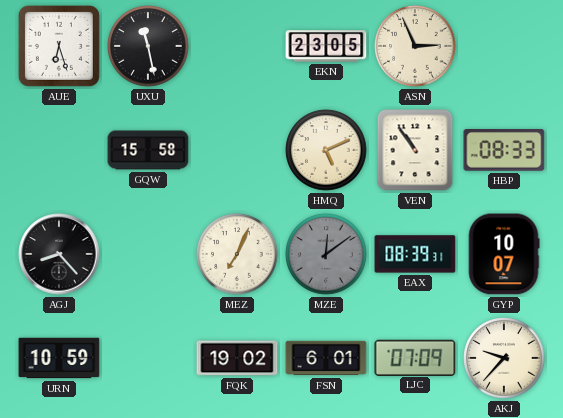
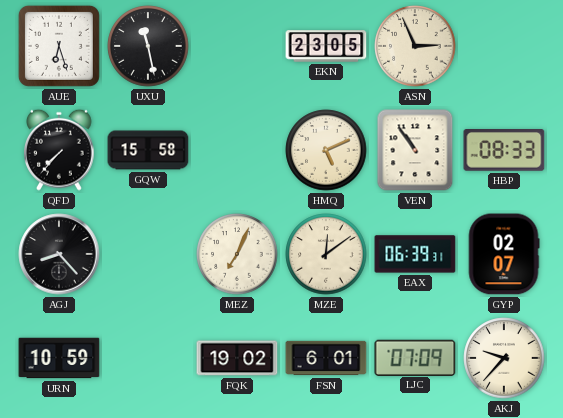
QFD: none -> 7:37 (59, 150)
MZE dial: grey -> cream (326, 254)
EAX: 08:39 -> 06:39 (415, 254)
GYP: 10:07 -> 02:07 (504, 254)
